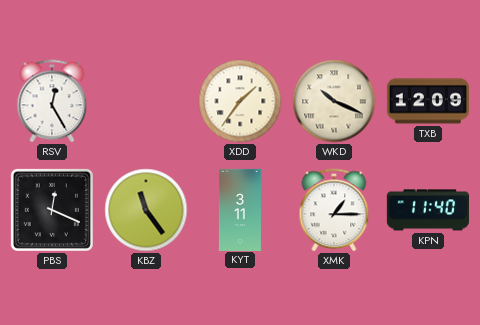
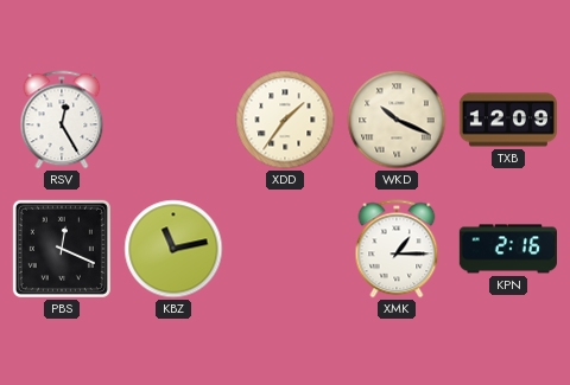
KBZ: 11:24 -> 11:13 (173, 249)
KYT: 3:11 -> none (240, 209)
KPN: 11:40 -> 2:16 (508, 249)
